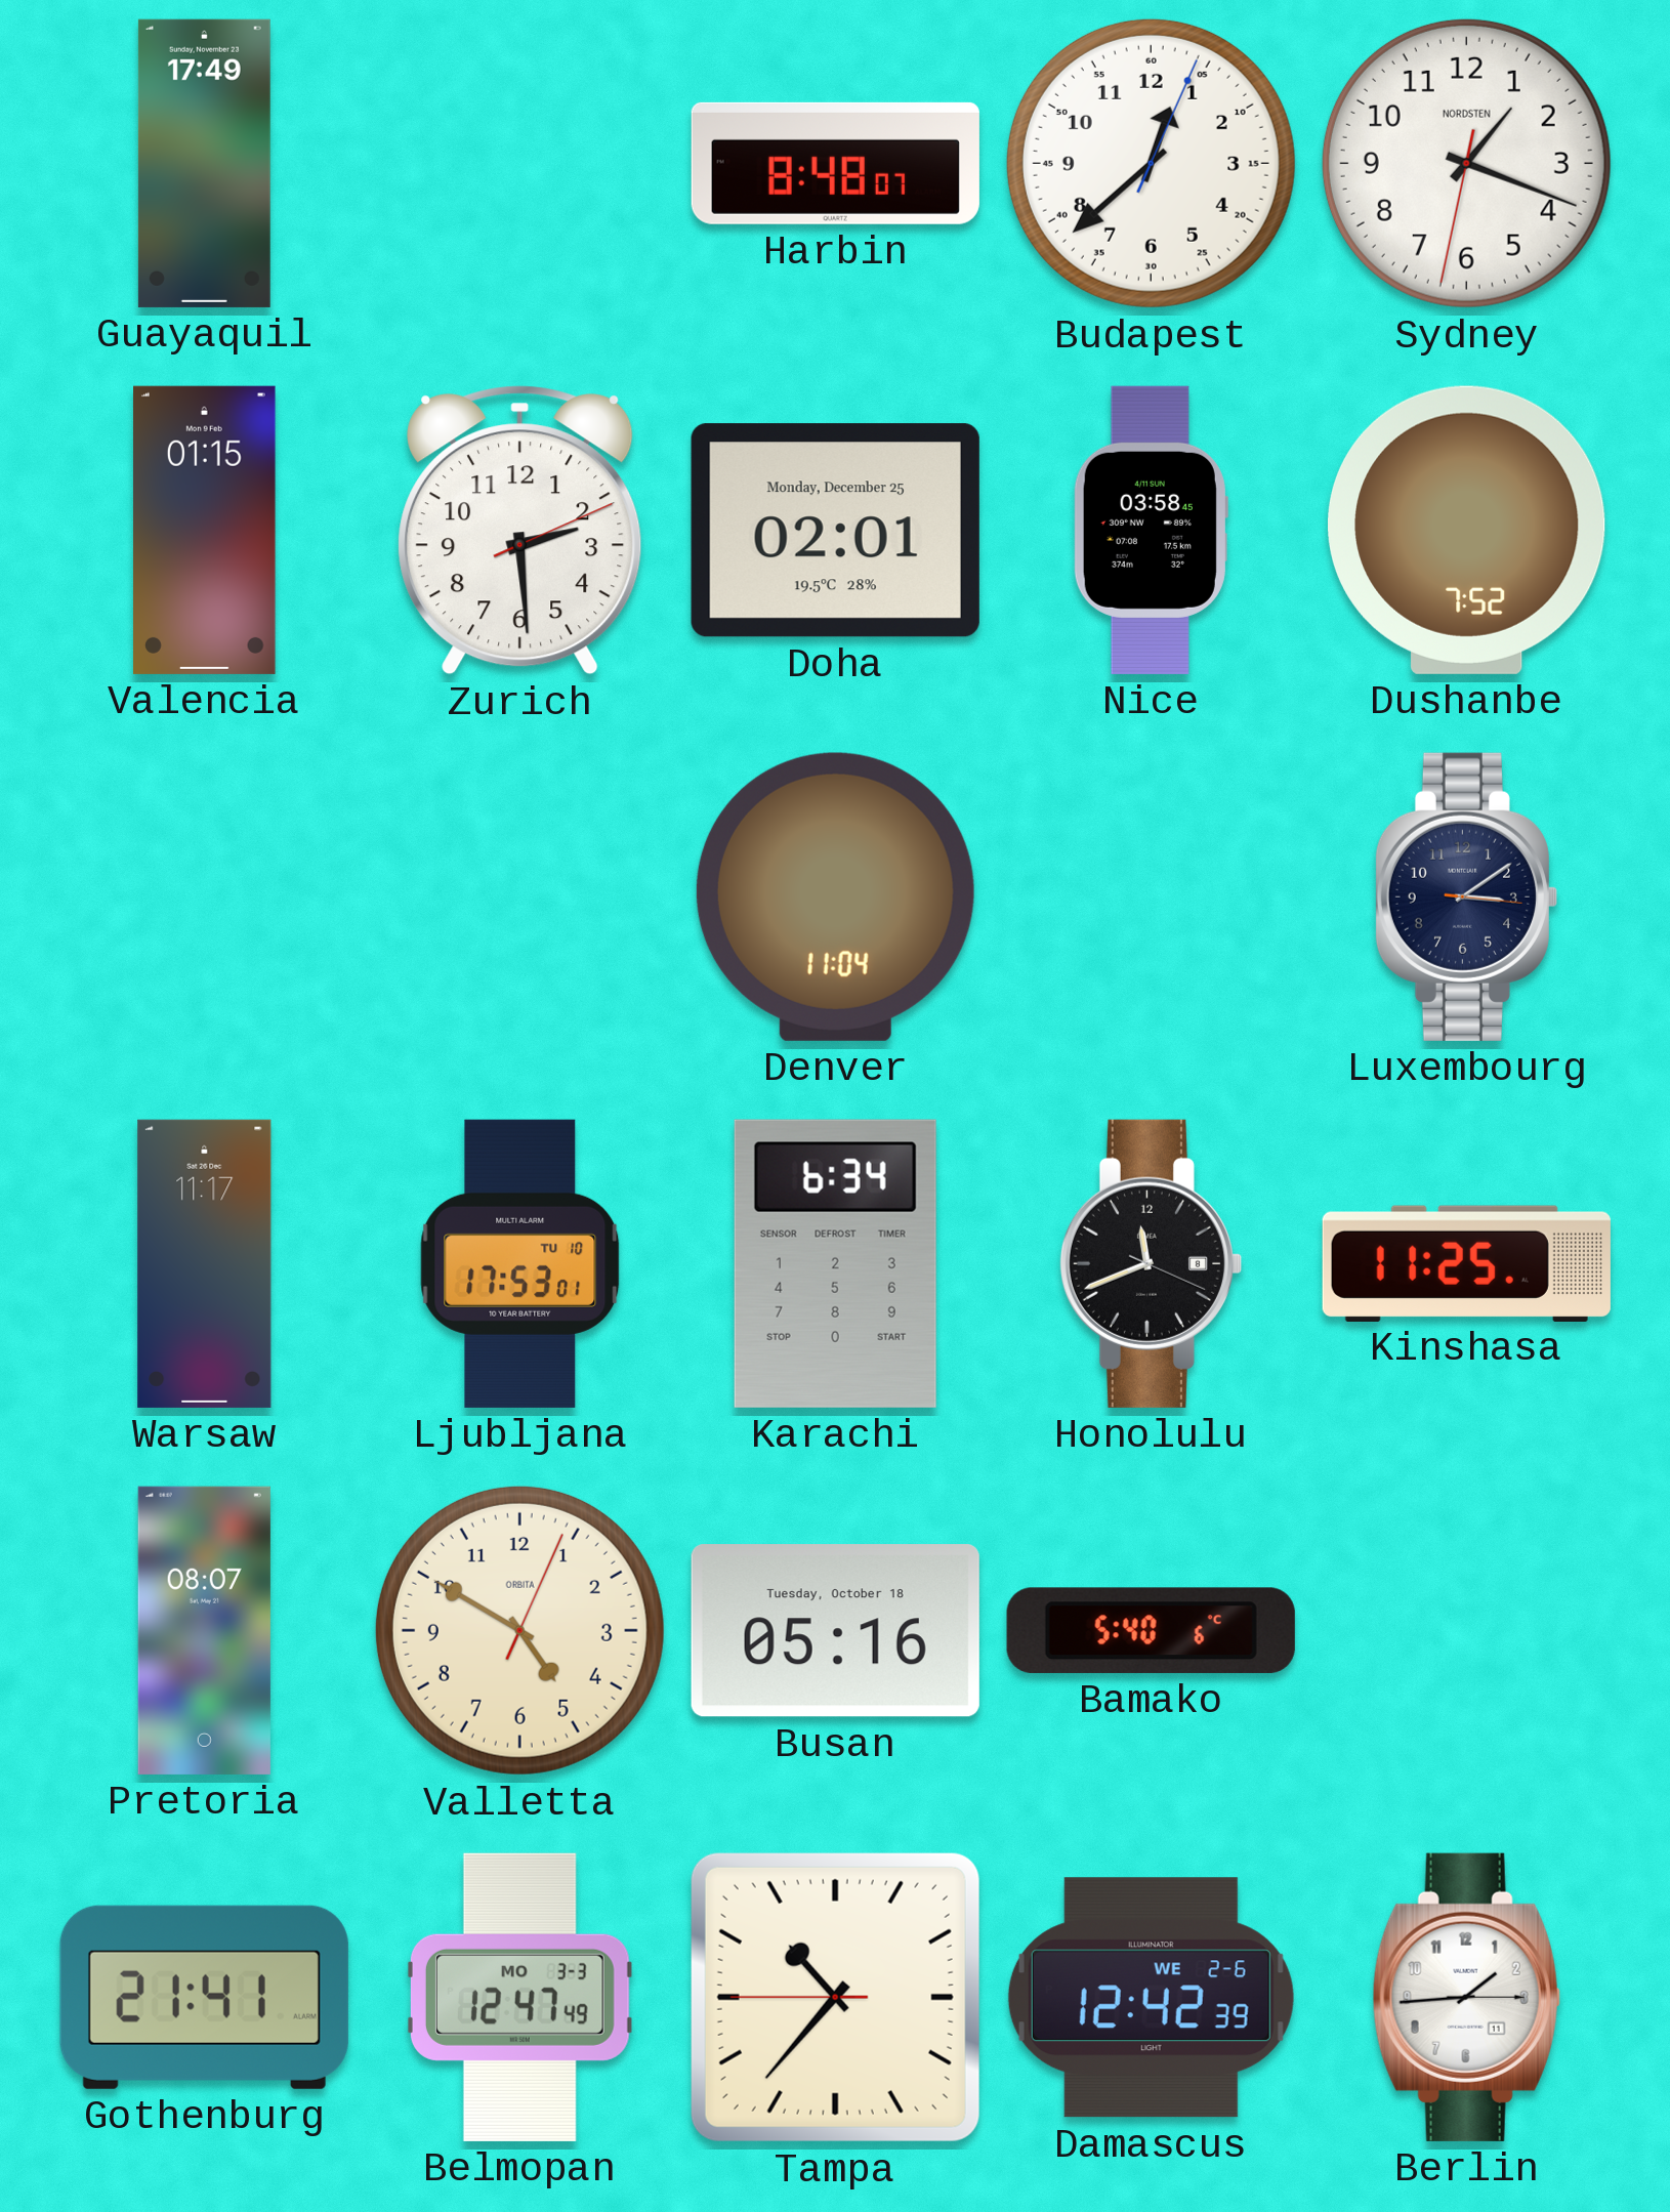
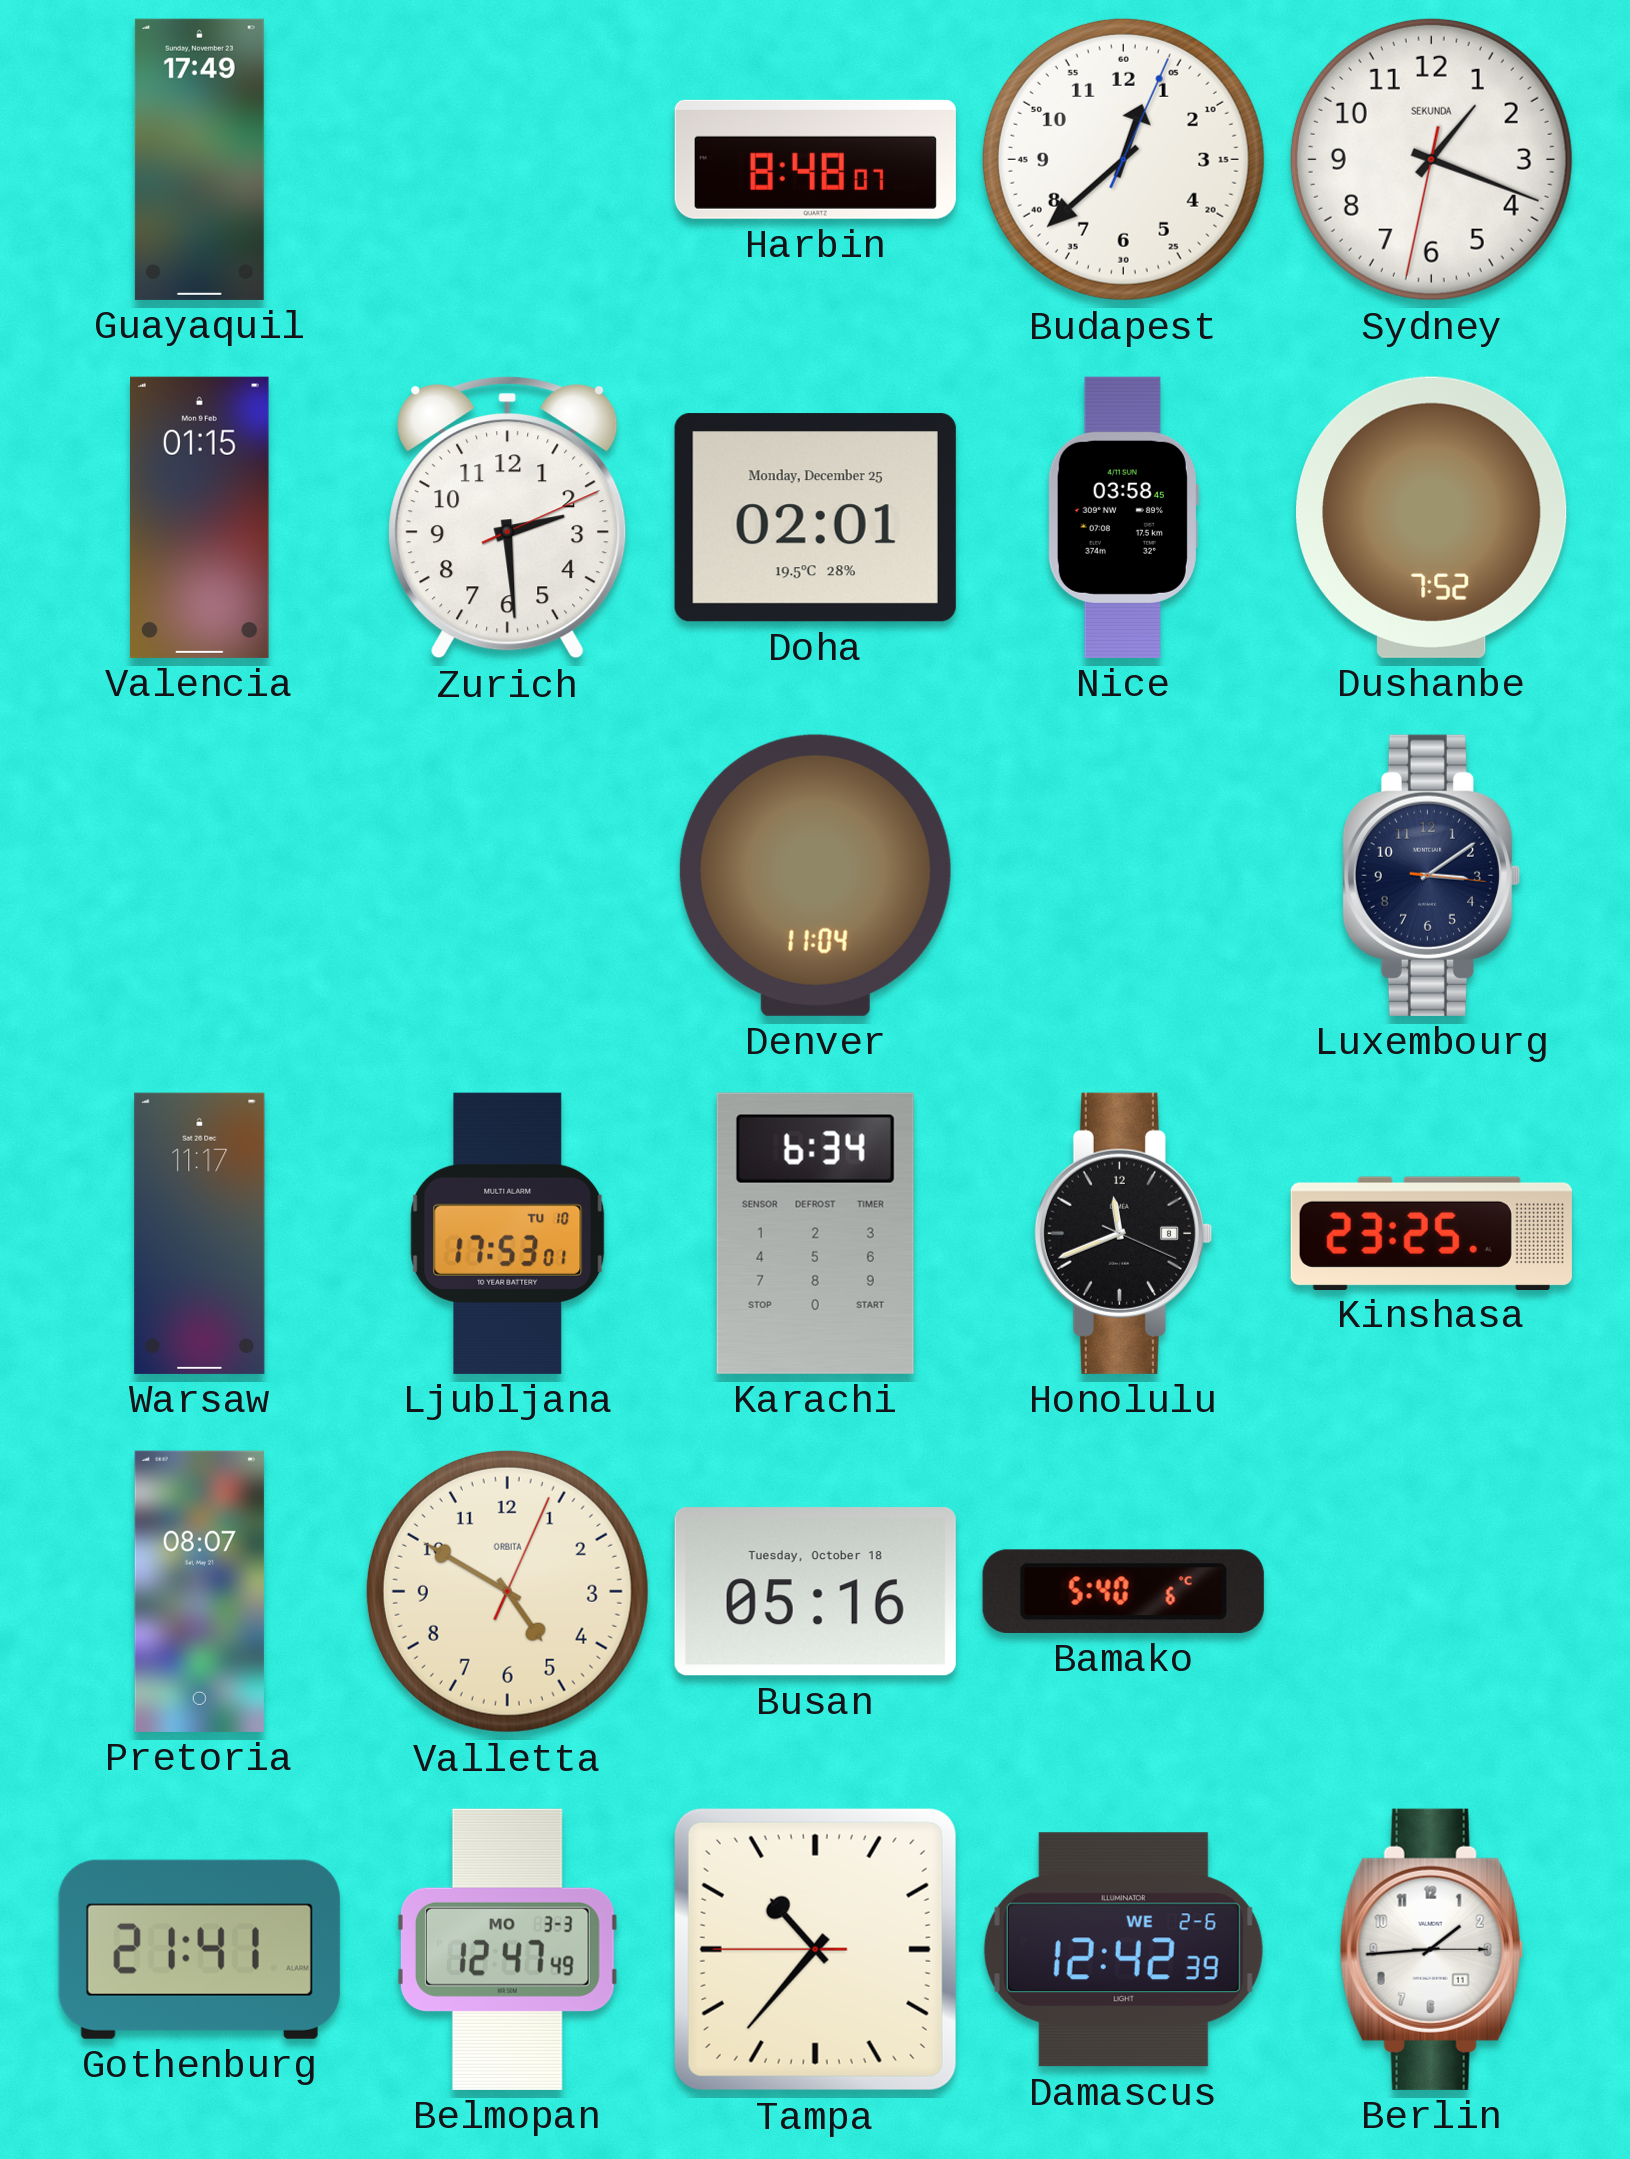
Sydney brand: NORDSTEN -> SEKUNDA (1431, 159)
Kinshasa: 11:25 -> 23:25 (1431, 1233)
